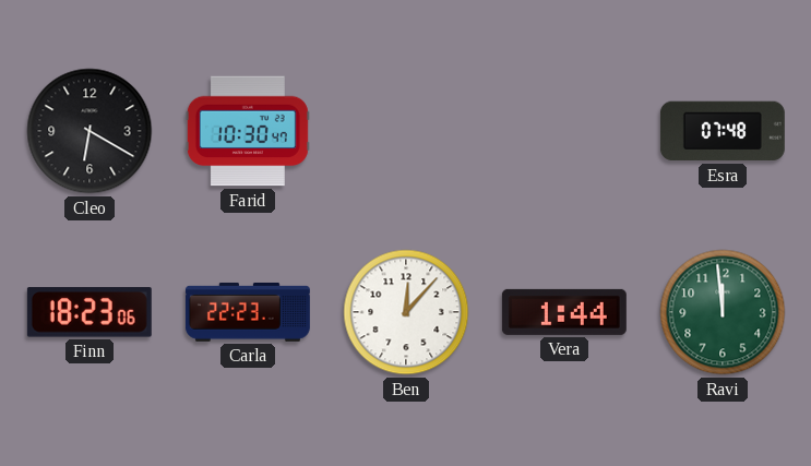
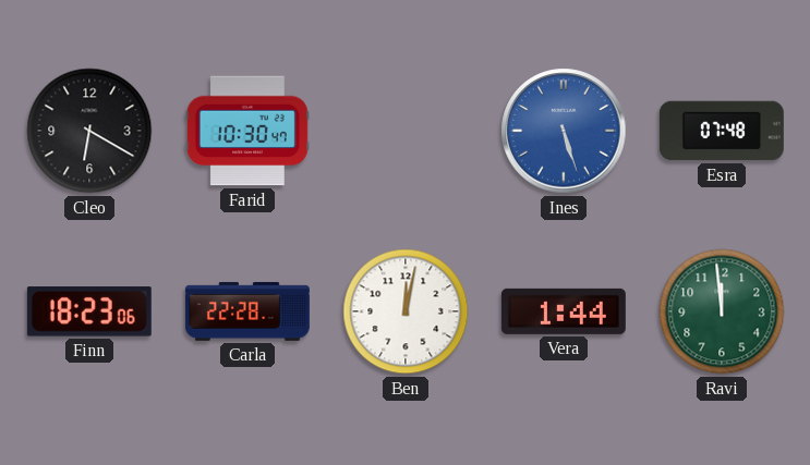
Ines: none -> 5:27 (564, 131)
Carla: 22:23 -> 22:28 (247, 311)
Ben: 12:07 -> 12:02 (406, 311)
